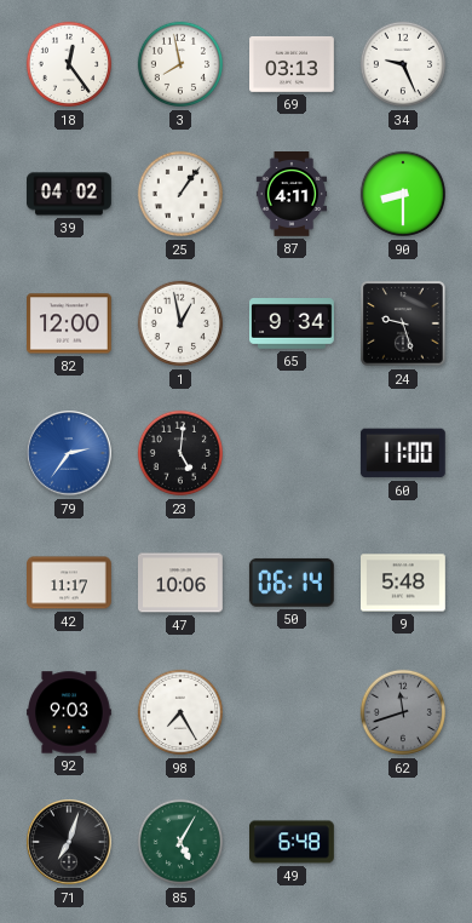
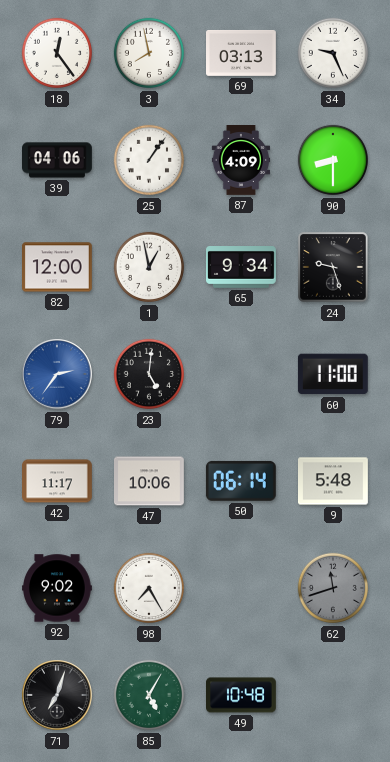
39: 04:02 -> 04:06 (57, 160)
87: 4:11 -> 4:09 (241, 161)
92: 9:03 -> 9:02 (58, 588)
49: 6:48 -> 10:48 (242, 695)
